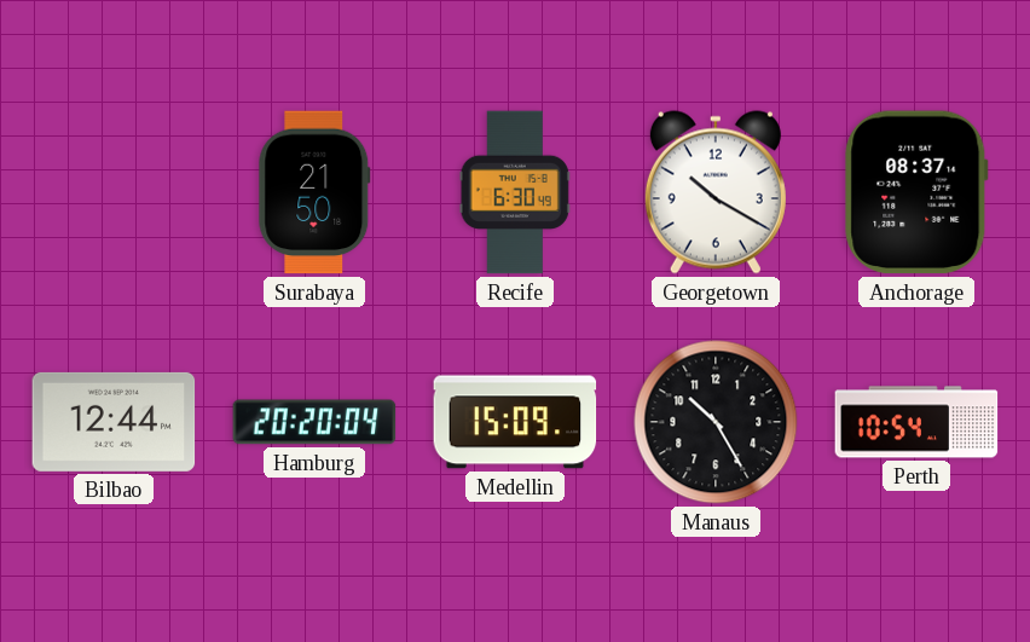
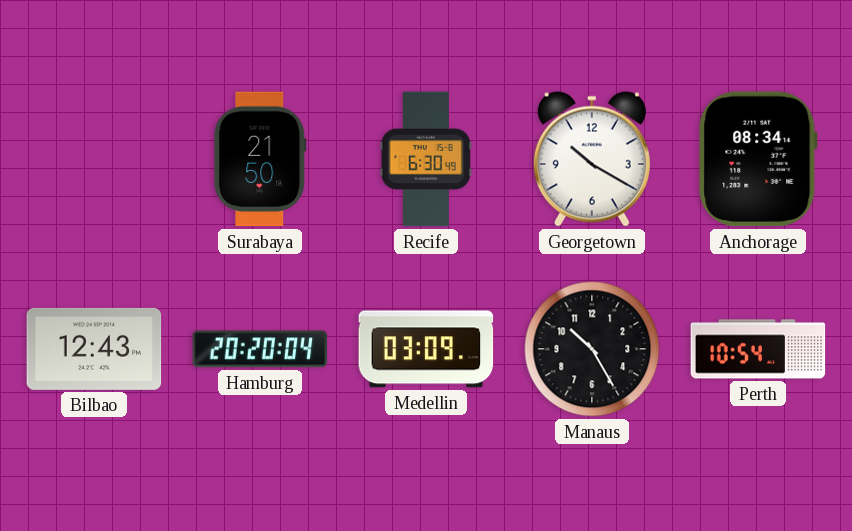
Anchorage: 08:37 -> 08:34 (758, 159)
Bilbao: 12:44 -> 12:43 (94, 349)
Medellin: 15:09 -> 03:09 (426, 349)
